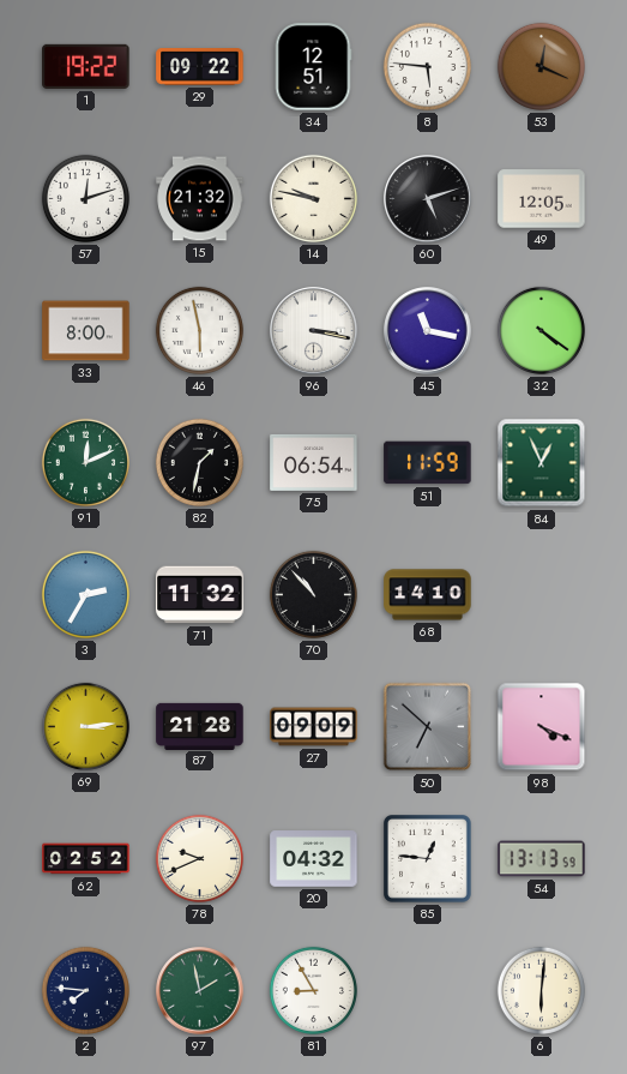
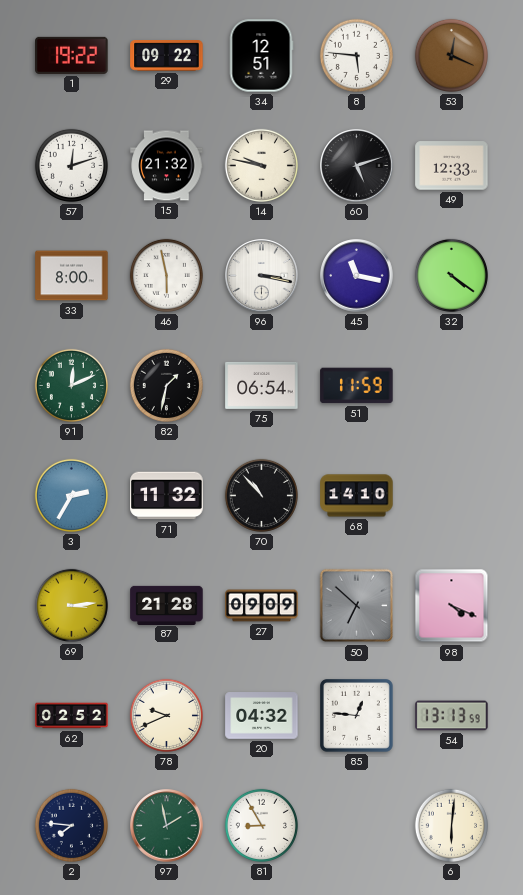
49: 12:05 -> 12:33 (452, 166)
84: 12:56 -> none (542, 463)
